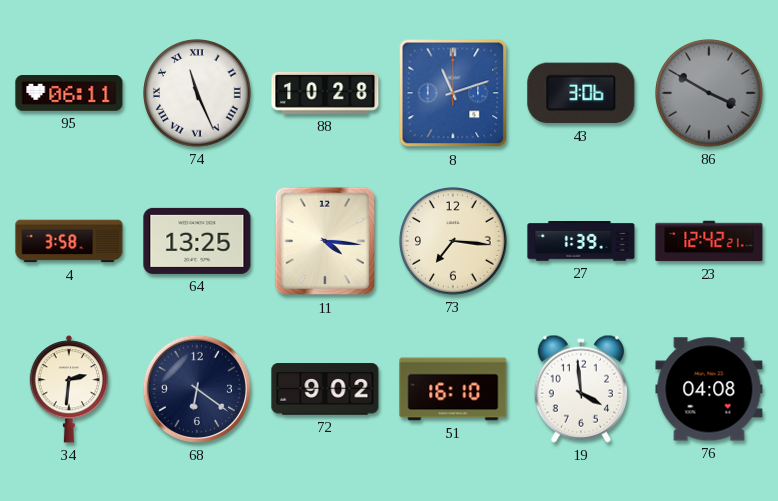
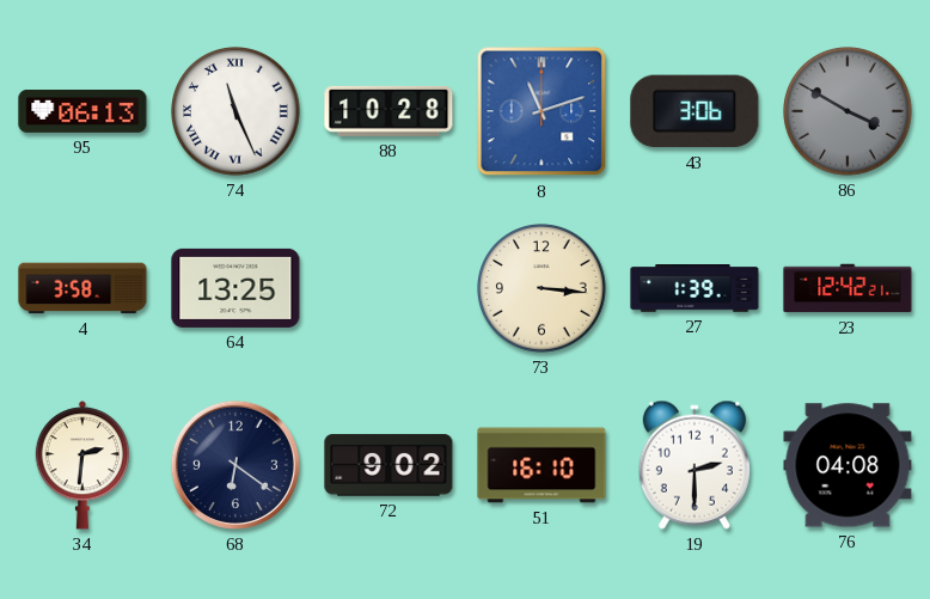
95: 06:11 -> 06:13 (82, 112)
11: 4:16 -> none (324, 241)
73: 7:16 -> 3:16 (543, 289)
19: 3:59 -> 2:30 (695, 465)
